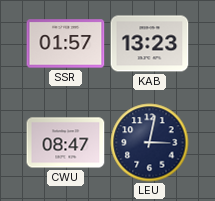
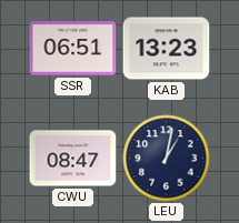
SSR: 01:57 -> 06:51 (73, 49)
LEU: 3:02 -> 1:02 (167, 159)
